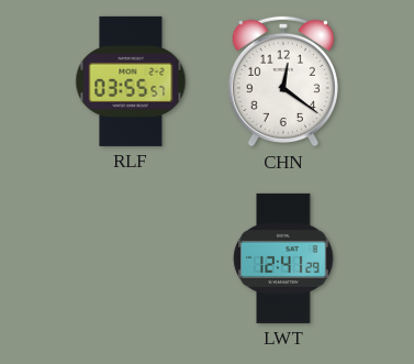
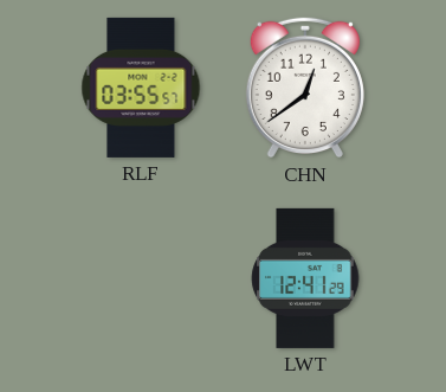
CHN: 12:21 -> 12:39 (305, 88)
